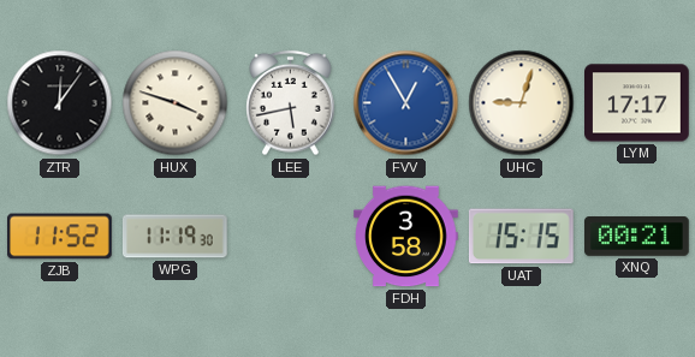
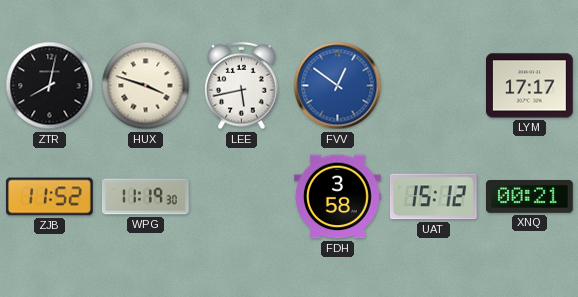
ZTR: 12:06 -> 8:02 (50, 86)
FVV: 12:55 -> 12:51 (338, 86)
UHC: 9:03 -> none (522, 103)
UAT: 15:15 -> 15:12 (433, 197)
